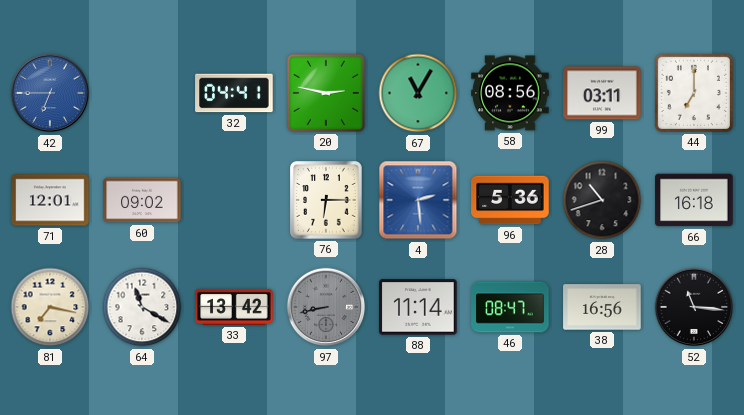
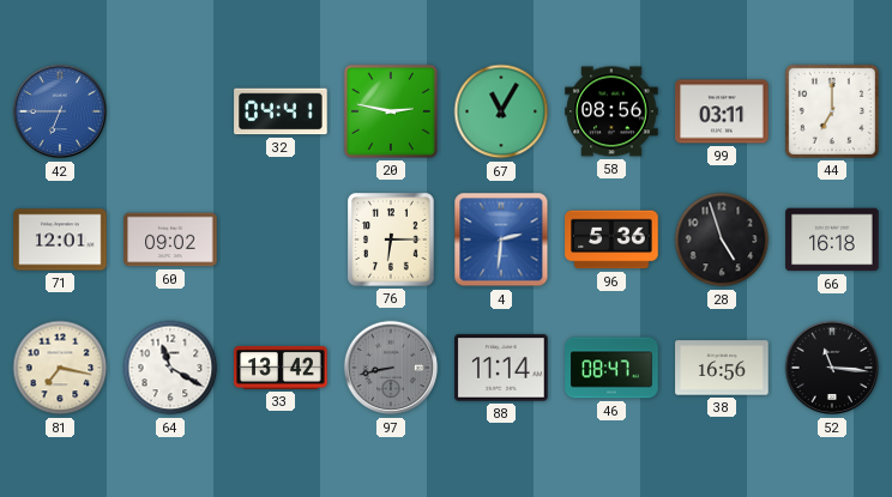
4: 2:29 -> 2:31 (501, 240)
28: 10:42 -> 4:57 (722, 240)
